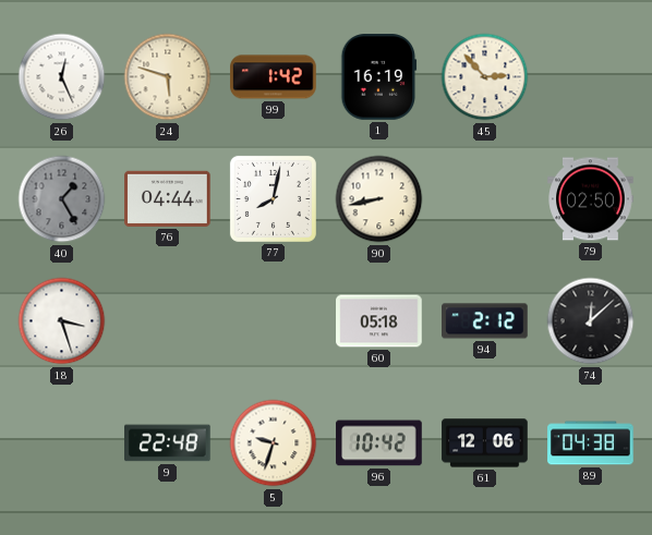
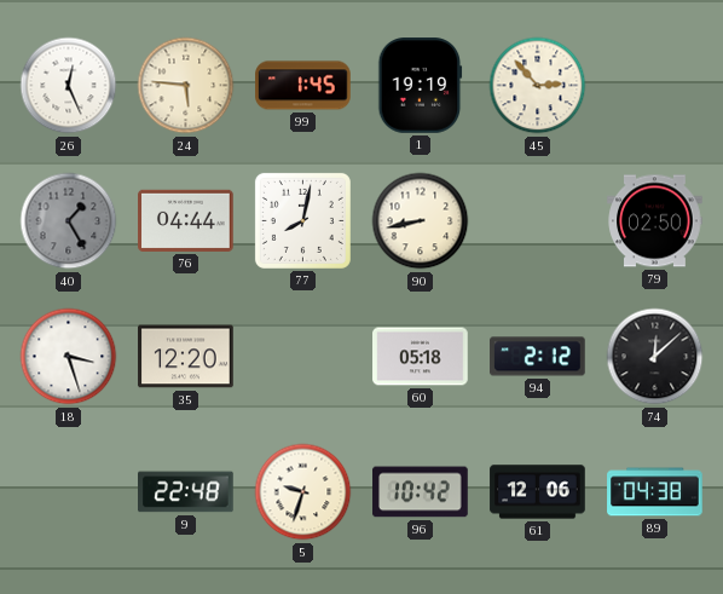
24: 5:48 -> 5:46 (186, 86)
99: 1:42 -> 1:45 (303, 86)
1: 16:19 -> 19:19 (421, 86)
35: none -> 12:20 (186, 357)
